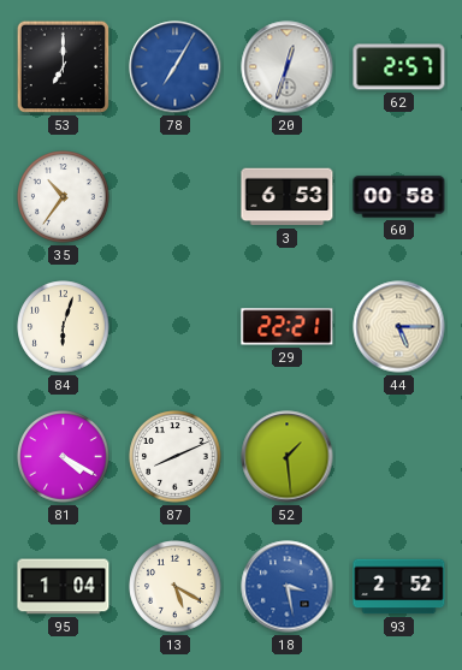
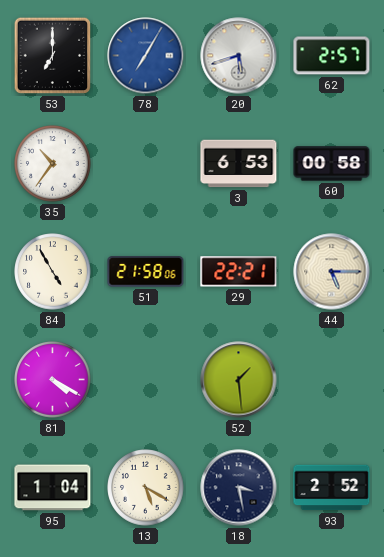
20: 12:33 -> 5:42 (239, 56)
84: 6:03 -> 4:55 (53, 272)
51: none -> 21:58 (146, 272)
87: 8:11 -> none (176, 457)
18 dial: blue -> navy (239, 488)
